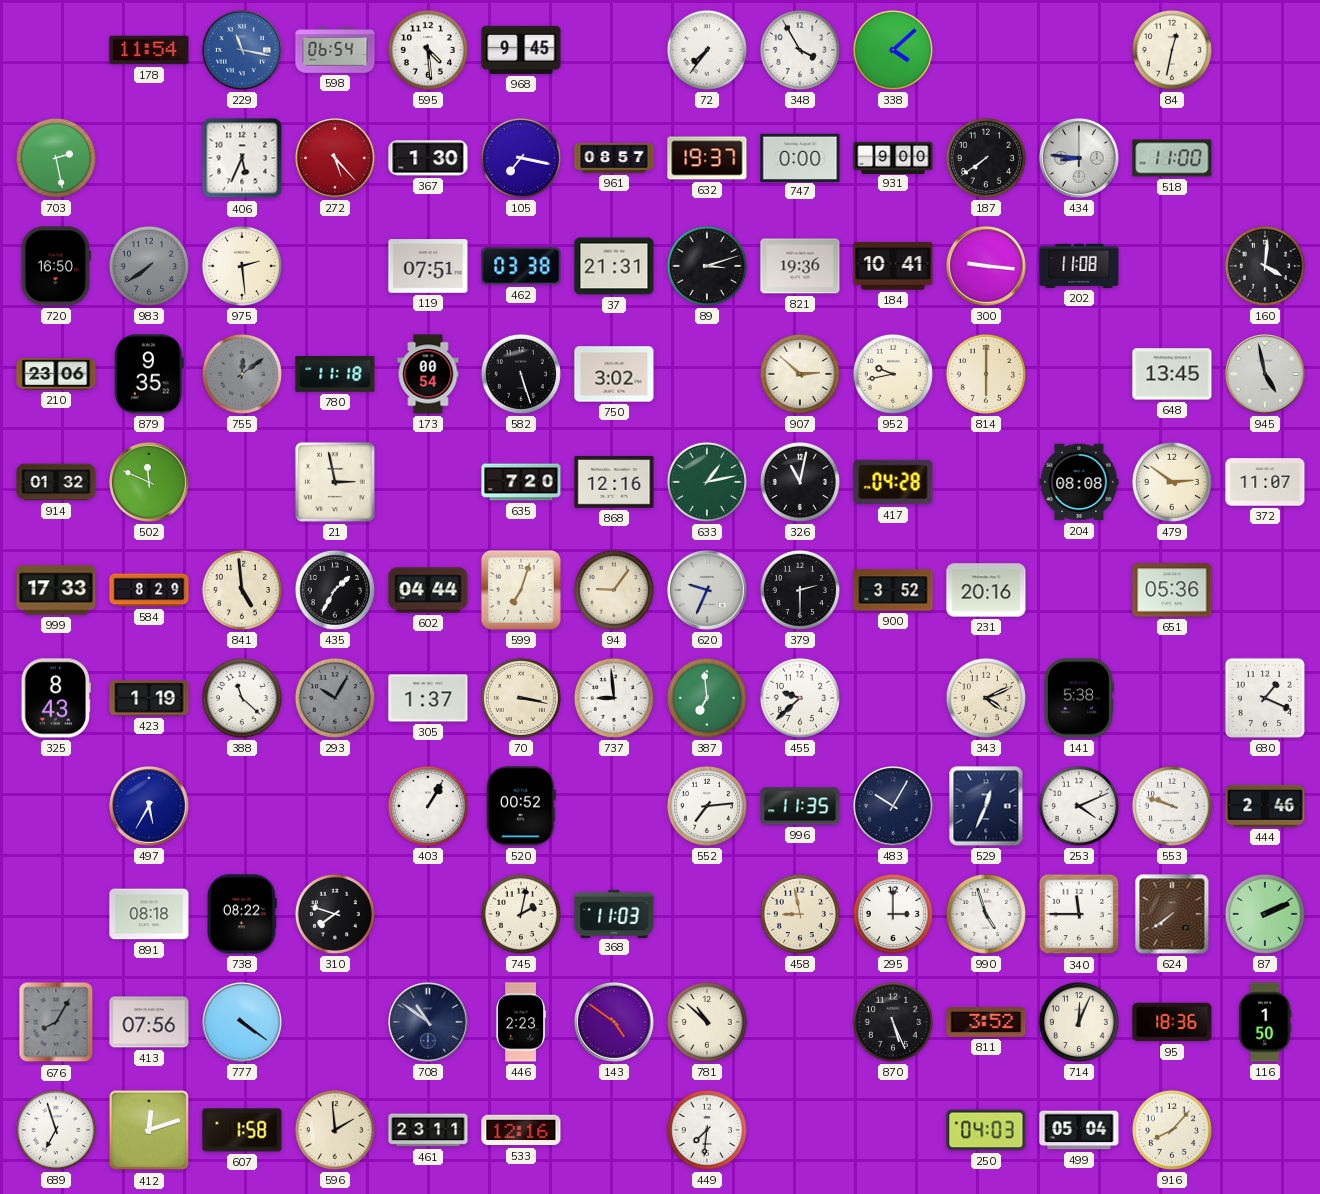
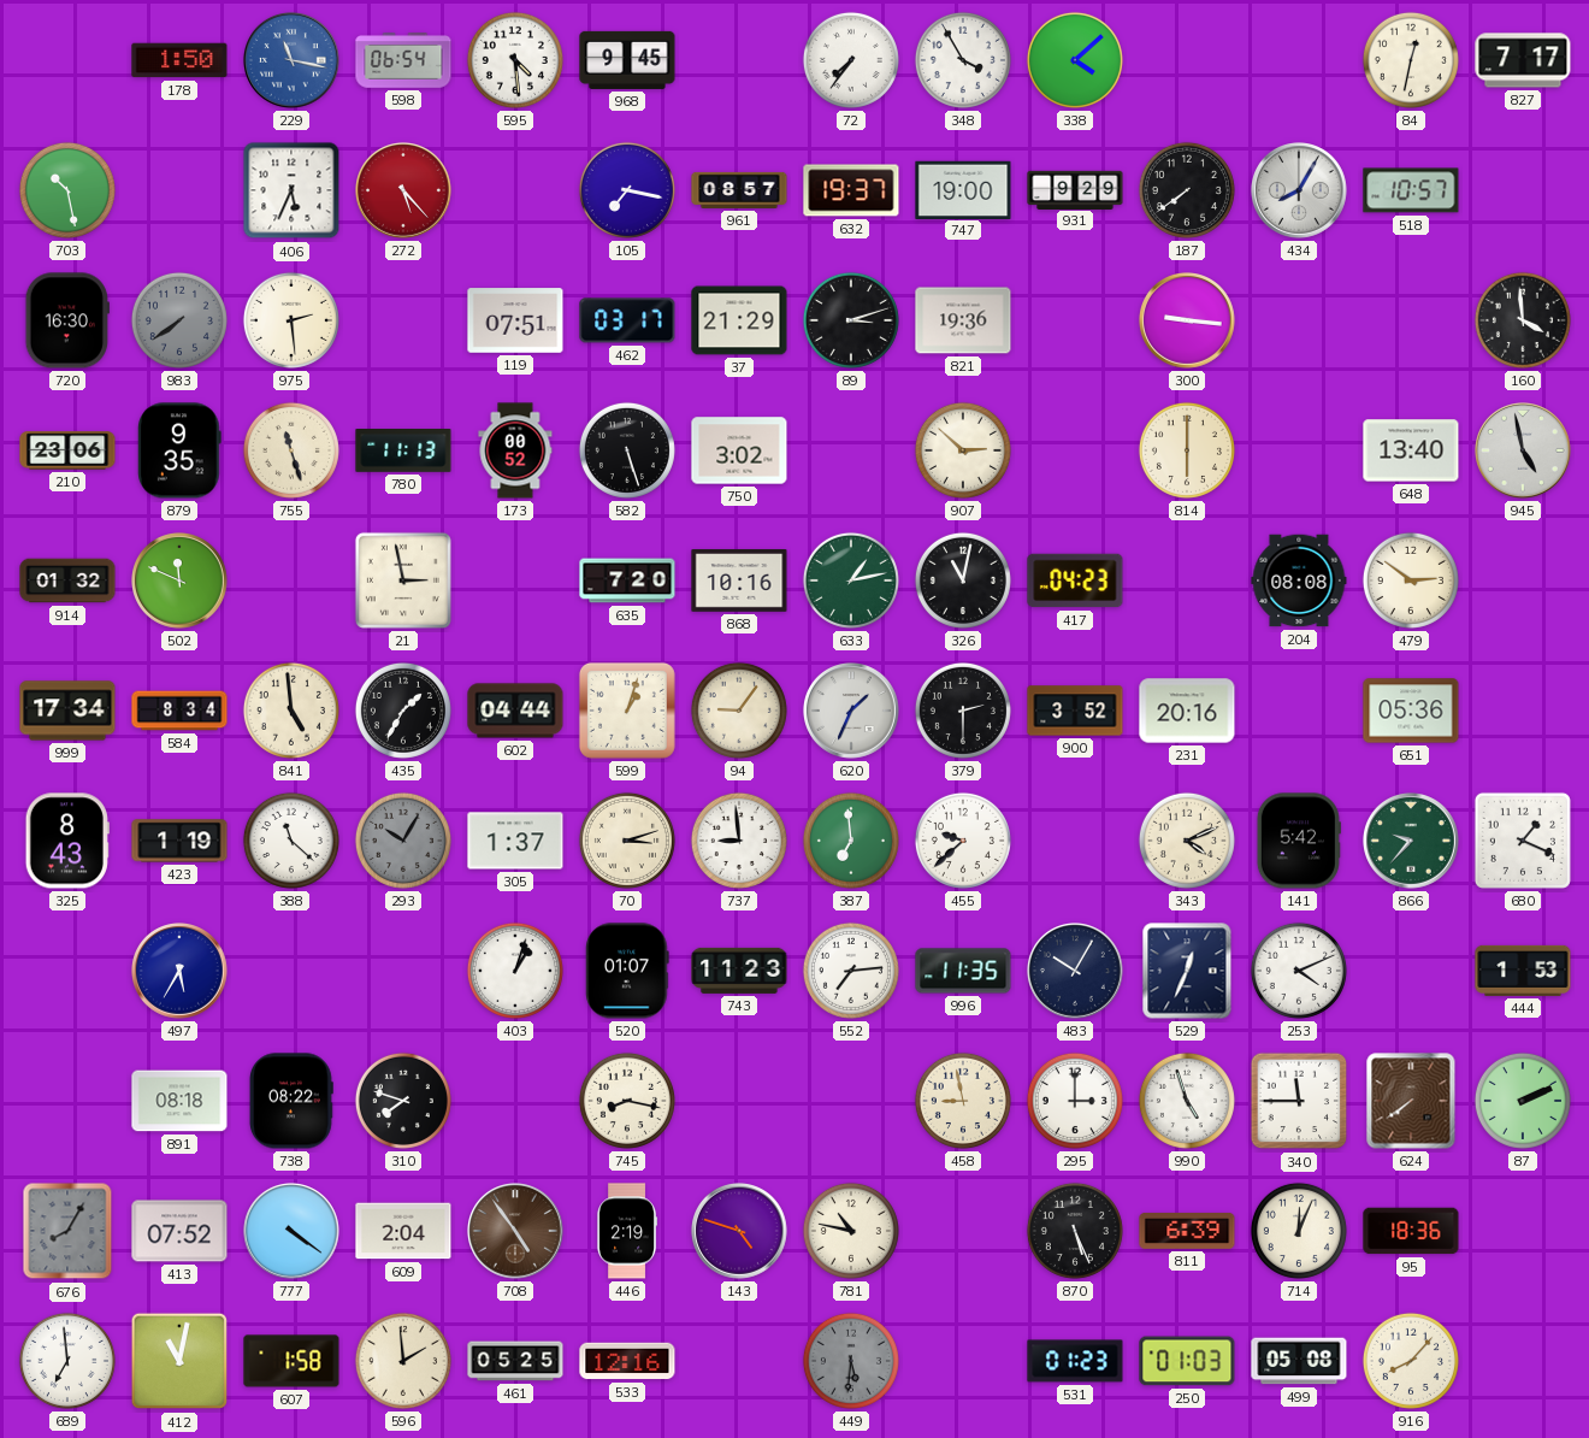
178: 11:54 -> 1:50 (179, 60)
827: none -> 7:17 (1523, 60)
703: 2:28 -> 10:28 (67, 190)
367: 1:30 -> none (428, 158)
747: 0:00 -> 19:00 (963, 189)
931: 9:00 -> 9:29 (1075, 189)
434: 8:46 -> 8:05 (1300, 191)
518: 11:00 -> 10:57 (1411, 190)
720: 16:50 -> 16:30 (67, 320)
462: 03:38 -> 03:17 (627, 320)
37: 21:31 -> 21:29 (739, 320)
184: 10:41 -> none (893, 266)
202: 11:08 -> none (1079, 266)
160: 4:01 -> 3:59 (1523, 320)
755: 12:09 -> 11:27 (291, 450)
755 dial: grey -> cream (291, 450)
780: 11:18 -> 11:13 (403, 452)
173: 00:54 -> 00:52 (515, 450)
952: 9:43 -> none (893, 374)
648: 13:45 -> 13:40 (1411, 450)
868: 12:16 -> 10:16 (739, 582)
417: 04:28 -> 04:23 (1075, 580)
372: 11:07 -> none (1265, 482)
999: 17:33 -> 17:34 (67, 711)
584: 8:29 -> 8:34 (179, 711)
599: 7:03 -> 1:03 (627, 711)
620: 9:34 -> 1:34 (852, 712)
70: 3:17 -> 3:12 (627, 841)
141: 5:38 -> 5:42 (1299, 841)
866: none -> 9:37 (1412, 842)
403: 1:05 -> 1:03 (515, 971)
520: 00:52 -> 01:07 (627, 971)
743: none -> 11:23 (739, 971)
553: 9:48 -> none (1172, 806)
444: 2:46 -> 1:53 (1523, 971)
745: 2:02 -> 8:17 (627, 1101)
368: 11:03 -> none (614, 913)
413: 07:56 -> 07:52 (179, 1231)
609: none -> 2:04 (403, 1231)
708: 10:51 -> 4:54 (516, 1232)
708 dial: navy -> brown (516, 1232)
446: 2:23 -> 2:19 (627, 1231)
143: 4:51 -> 4:48 (740, 1232)
781: 10:52 -> 10:47 (851, 1231)
811: 3:52 -> 6:39 (1187, 1231)
116: 1:50 -> none (1265, 1022)
689: 6:57 -> 6:59 (67, 1361)
412: 12:12 -> 11:02 (179, 1361)
461: 23:11 -> 05:25 (515, 1361)
449: 7:31 -> 5:31 (851, 1361)
449 dial: white -> grey (851, 1361)
531: none -> 01:23 (1075, 1361)
250: 04:03 -> 01:03 (1187, 1361)
499: 05:04 -> 05:08 (1299, 1361)
